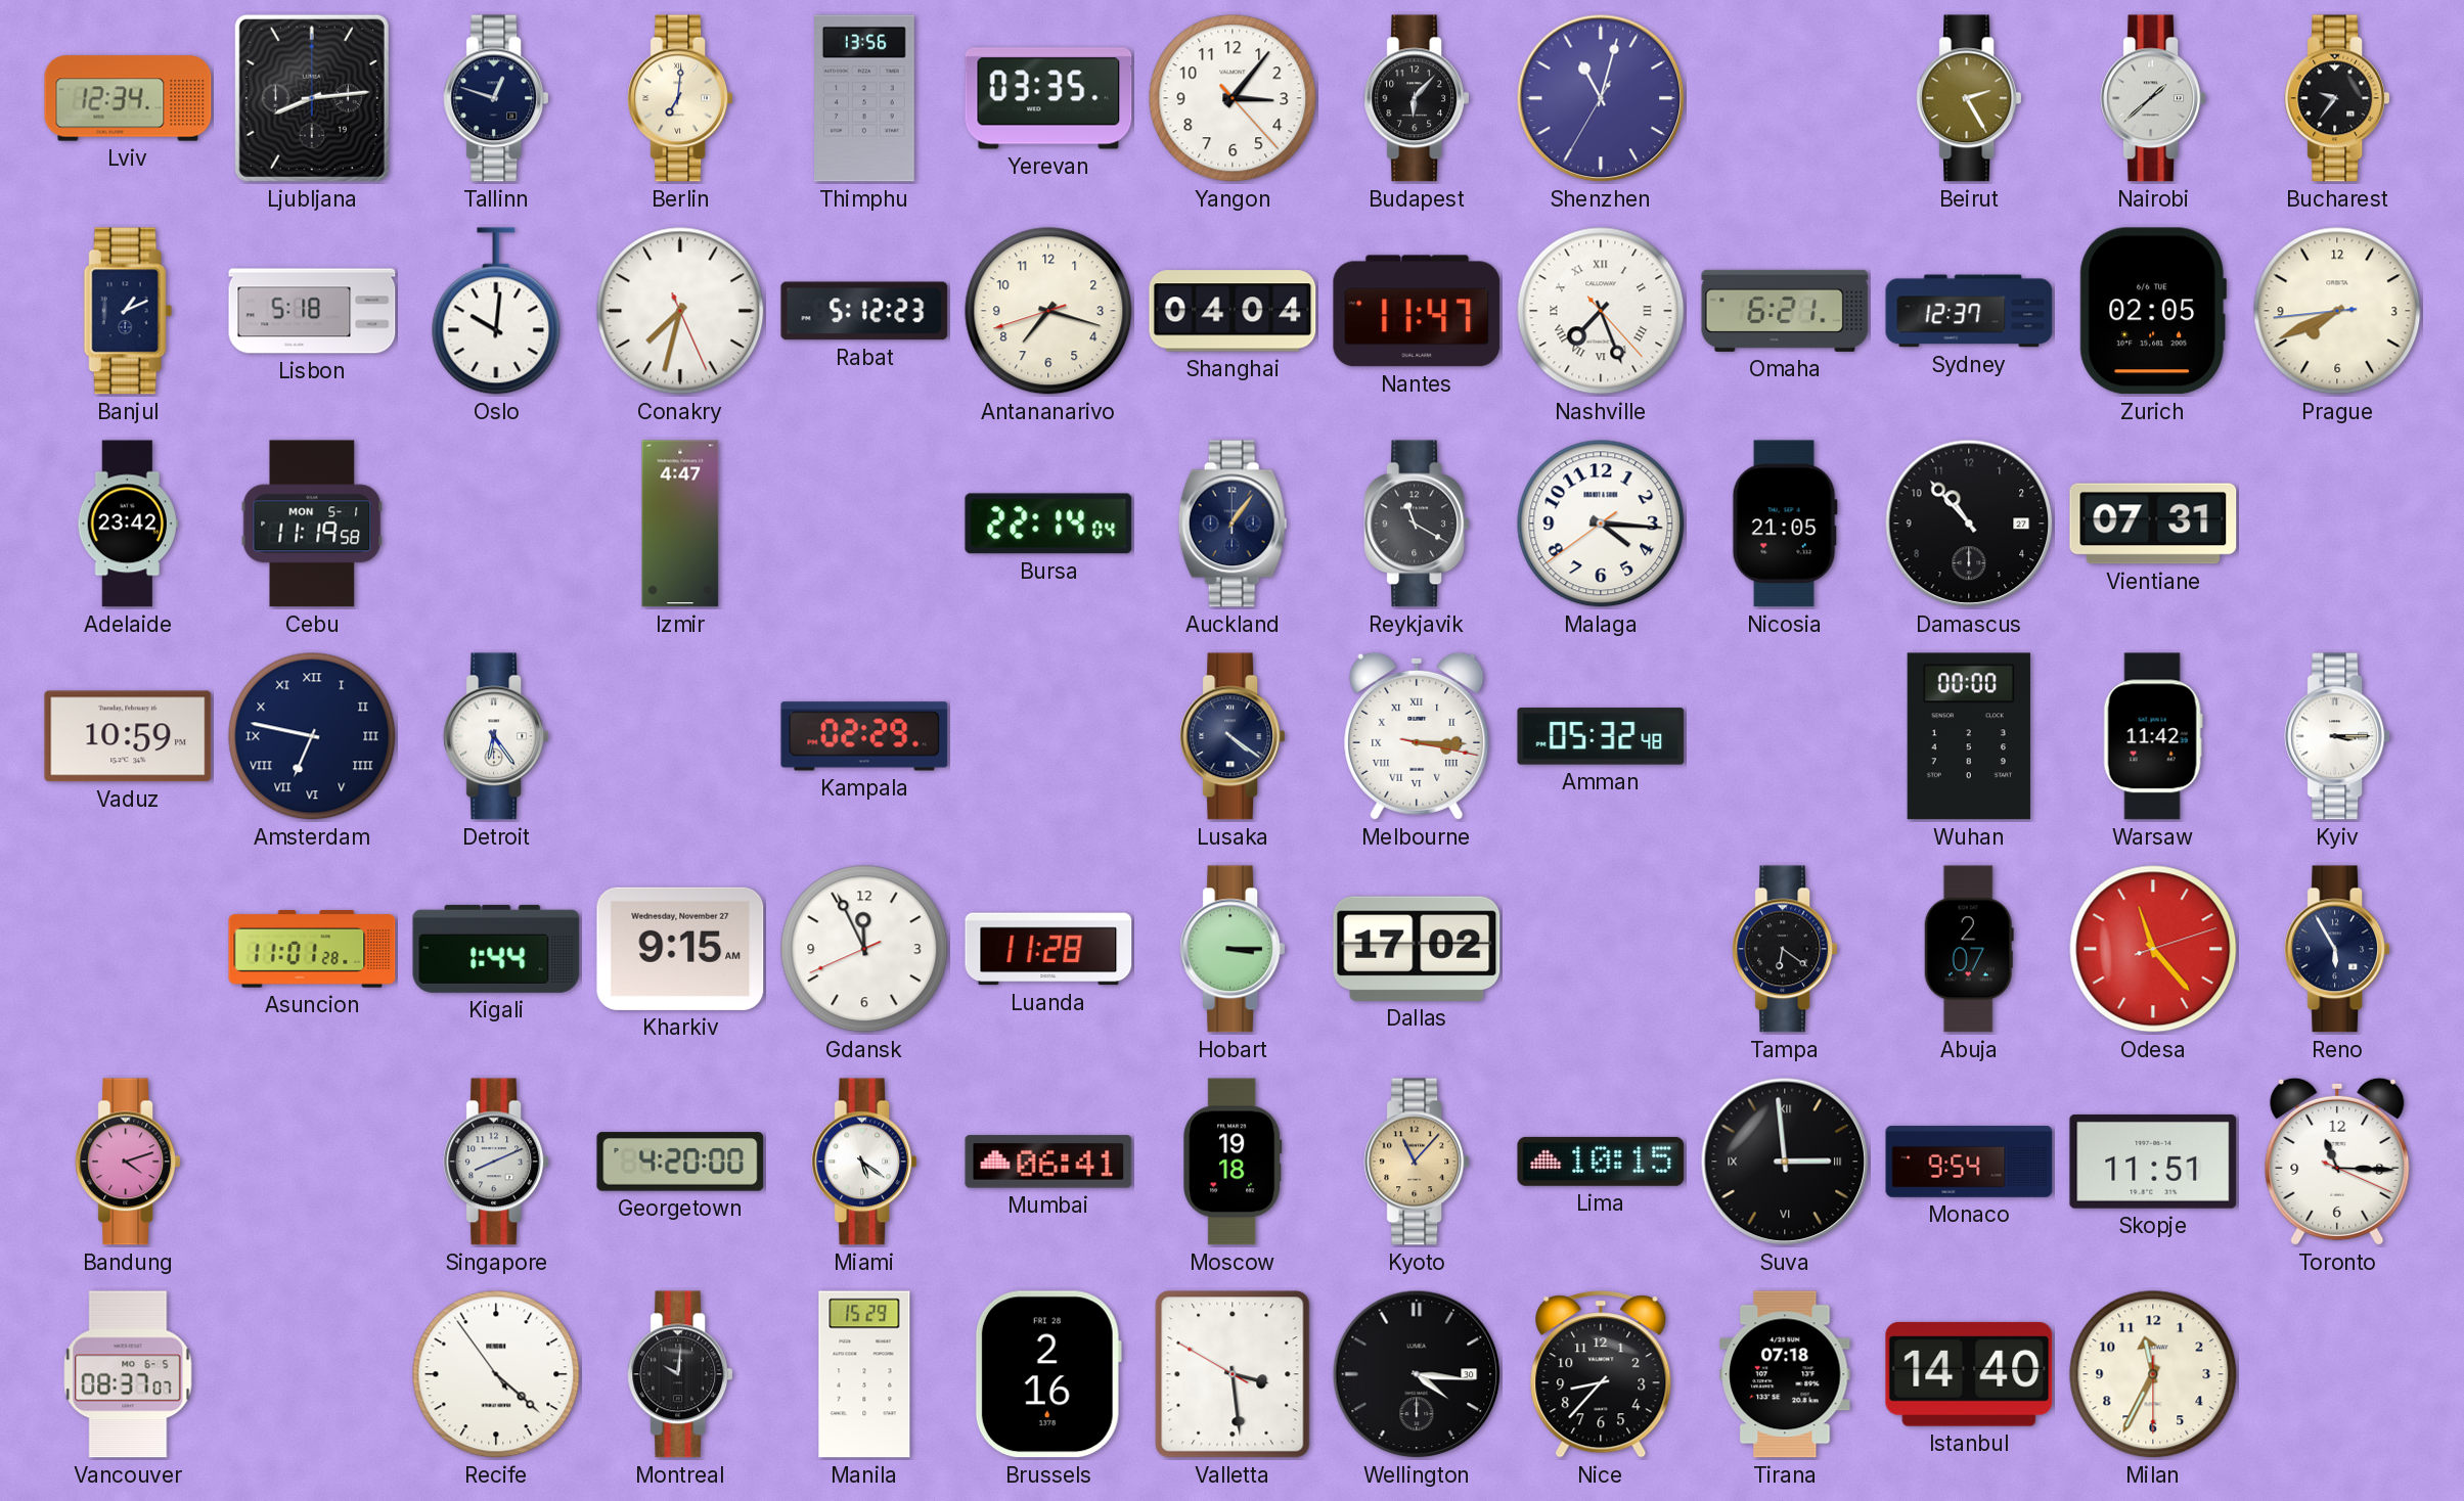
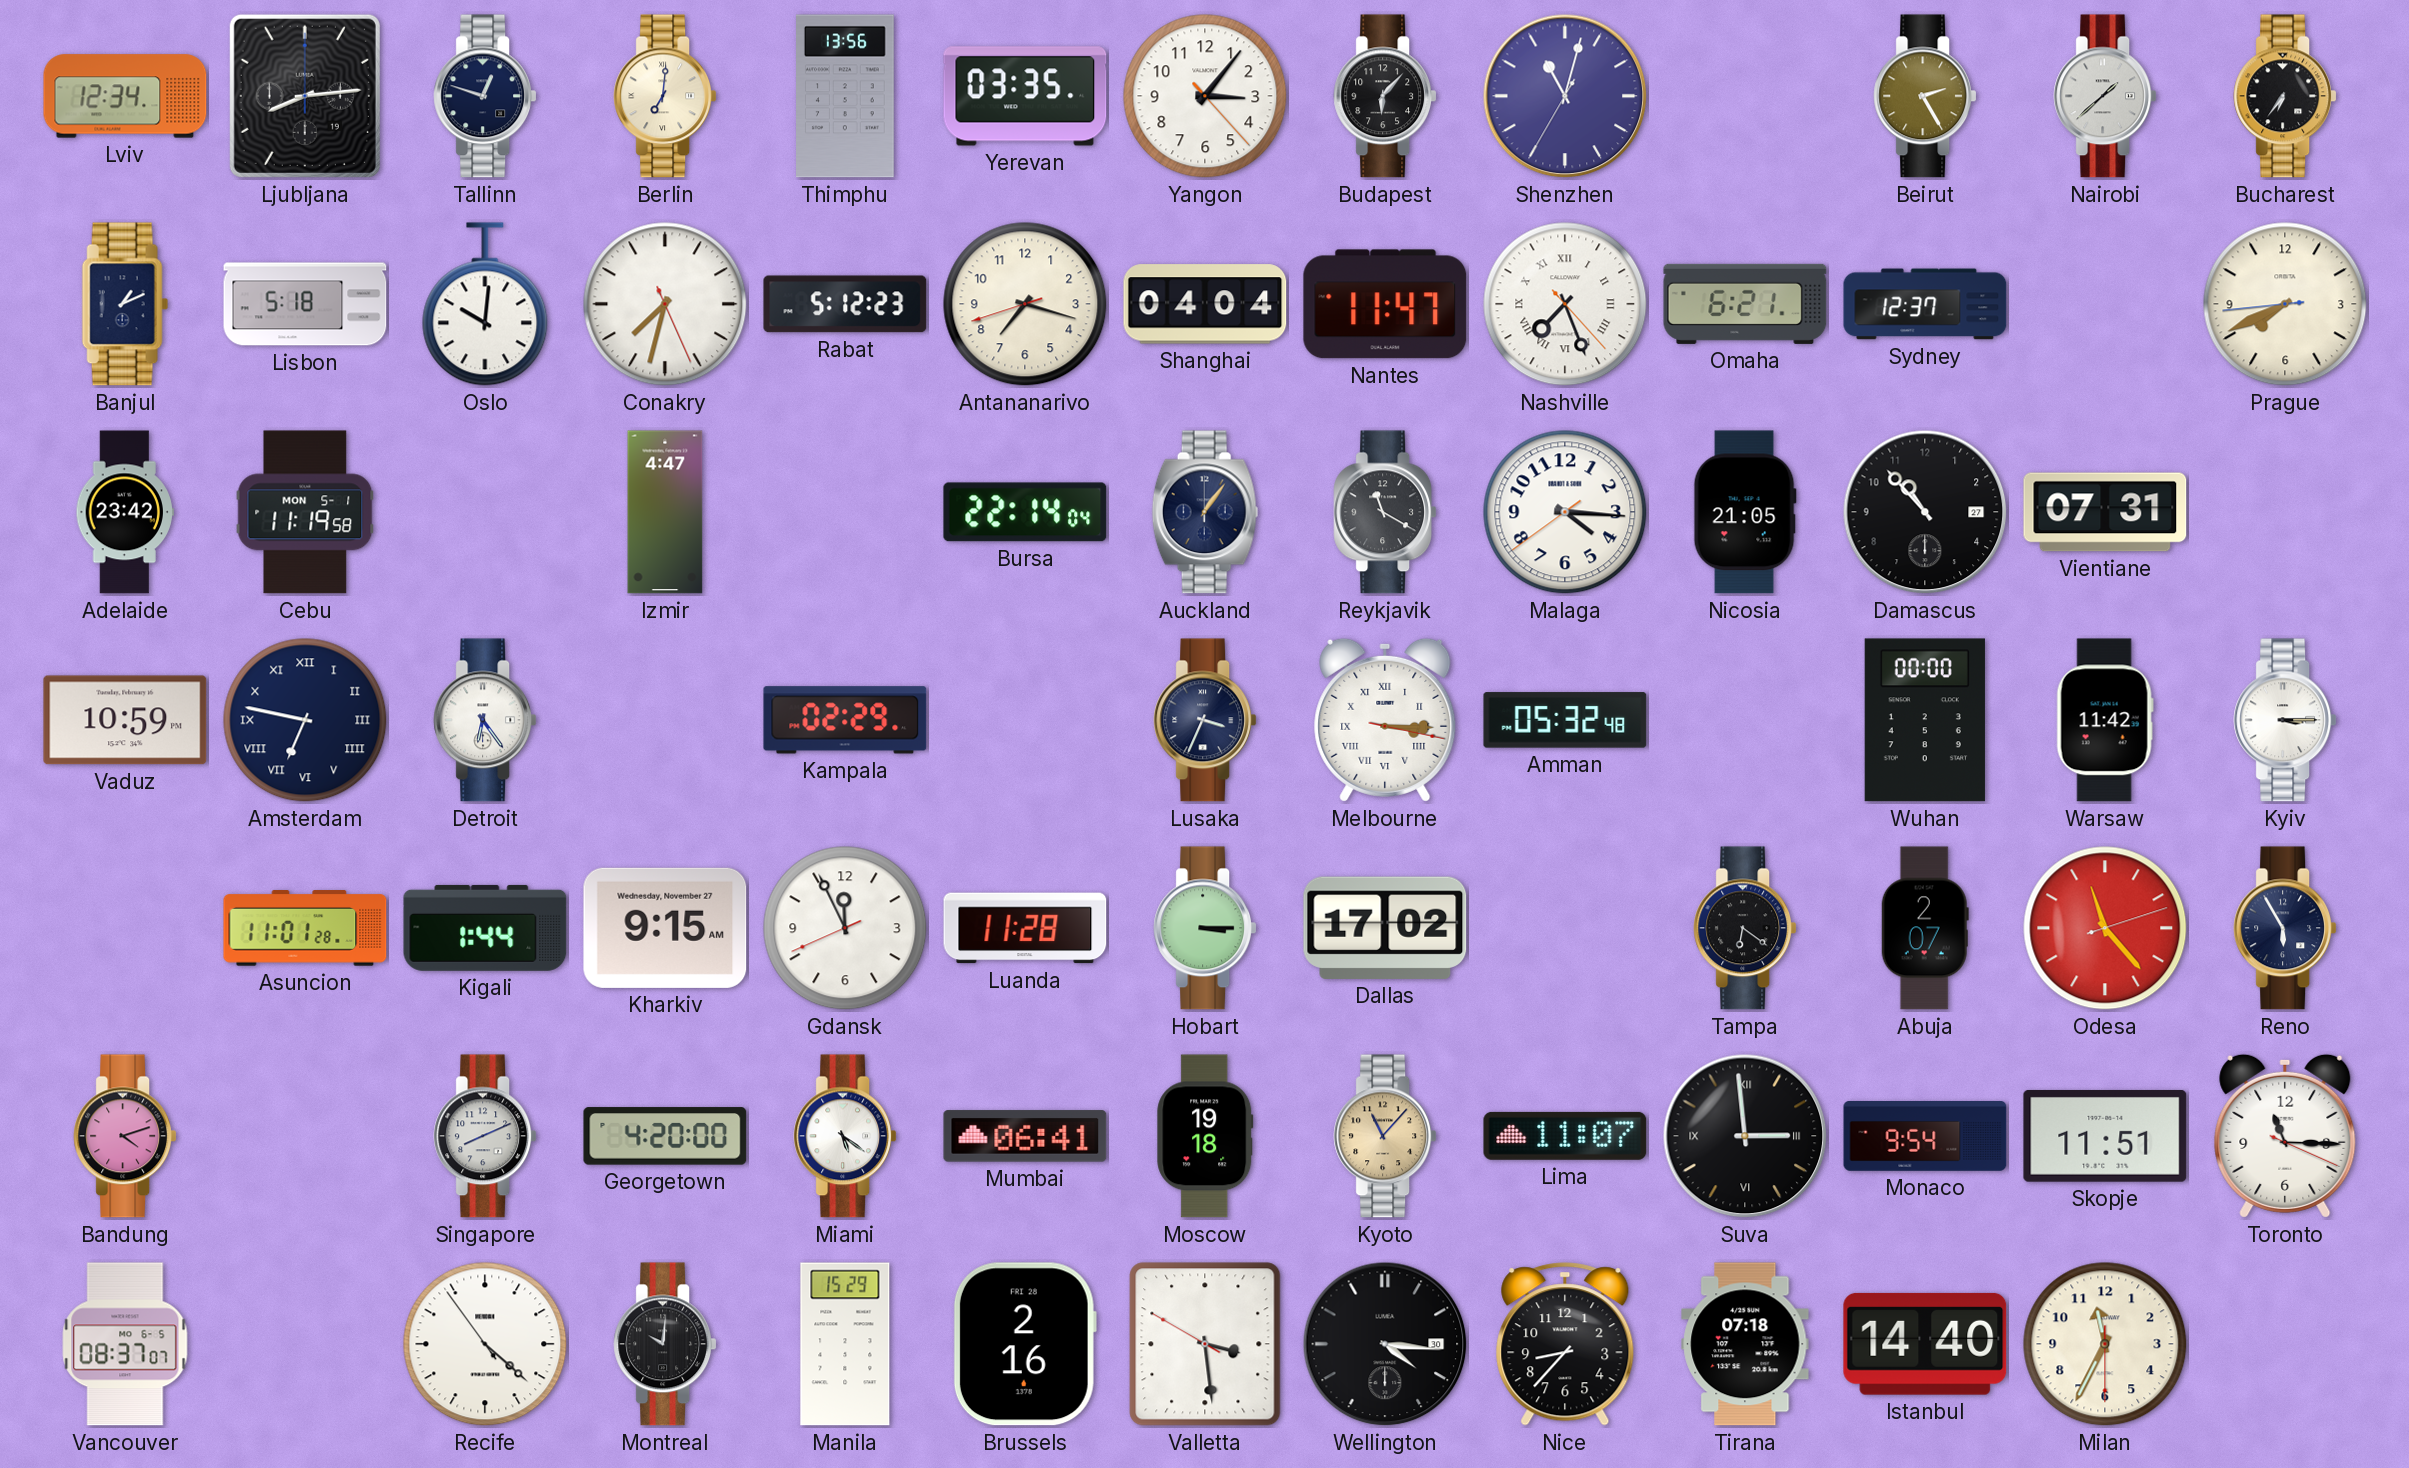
Bucharest: 9:36 -> 6:36 (2285, 96)
Zurich: 02:05 -> none (2153, 311)
Lusaka: 4:21 -> 3:34 (1205, 720)
Lima: 10:15 -> 11:07 (1565, 1136)
